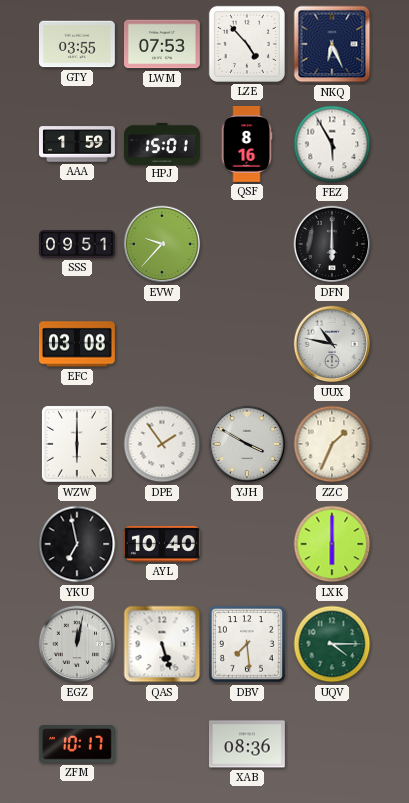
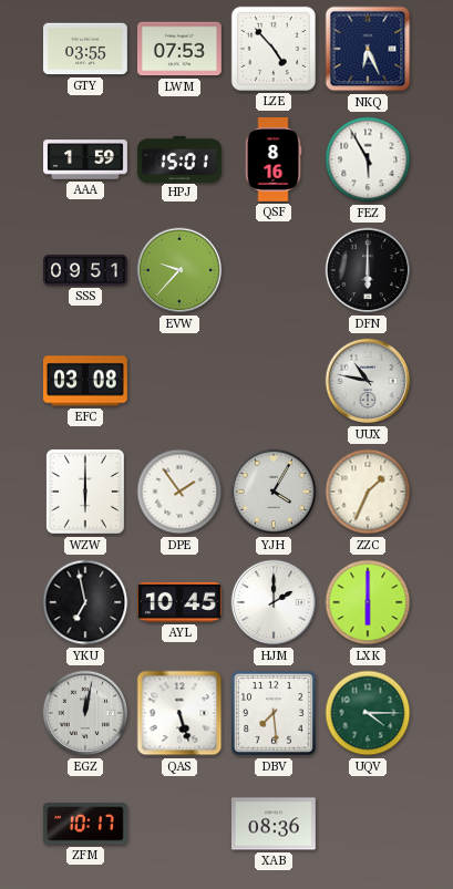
YJH: 3:50 -> 4:05 (274, 492)
AYL: 10:40 -> 10:45 (179, 602)
HJM: none -> 2:00 (274, 602)
